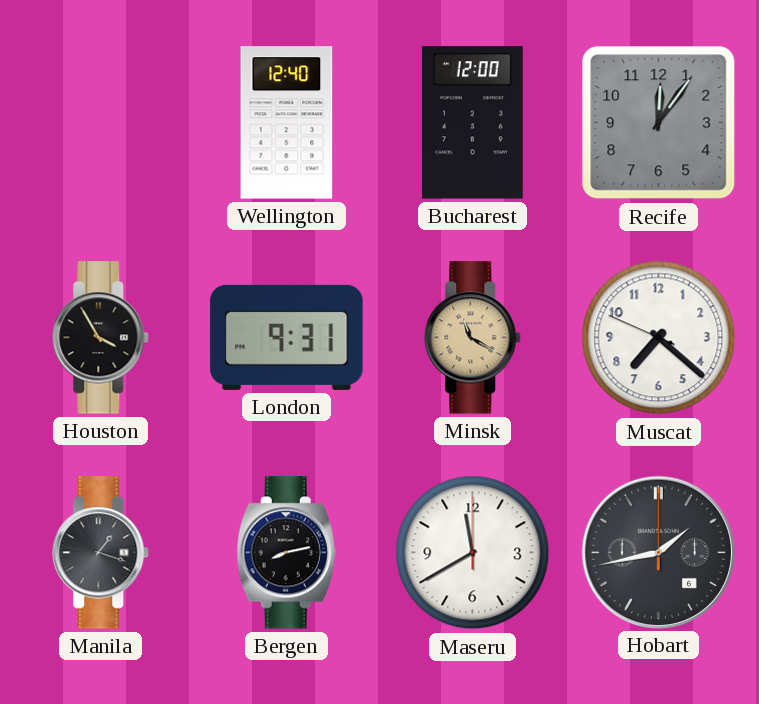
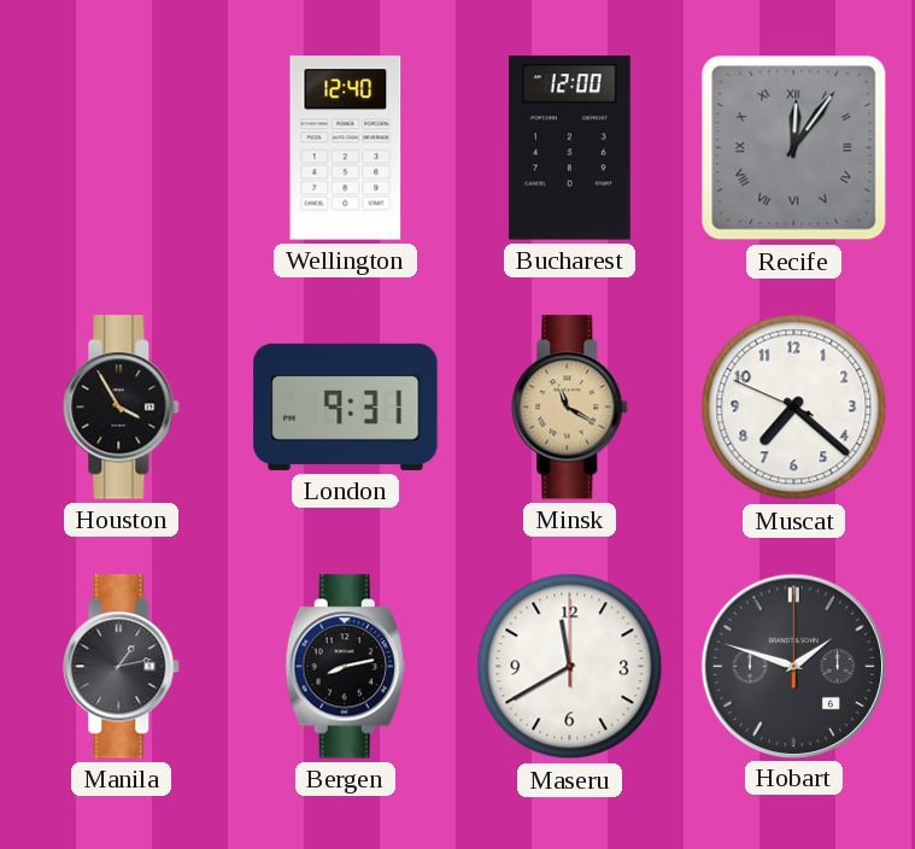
Recife numerals: Arabic -> Roman (794, 148)
Manila: 1:18 -> 1:13 (122, 667)
Hobart: 1:43 -> 1:48 (793, 666)
